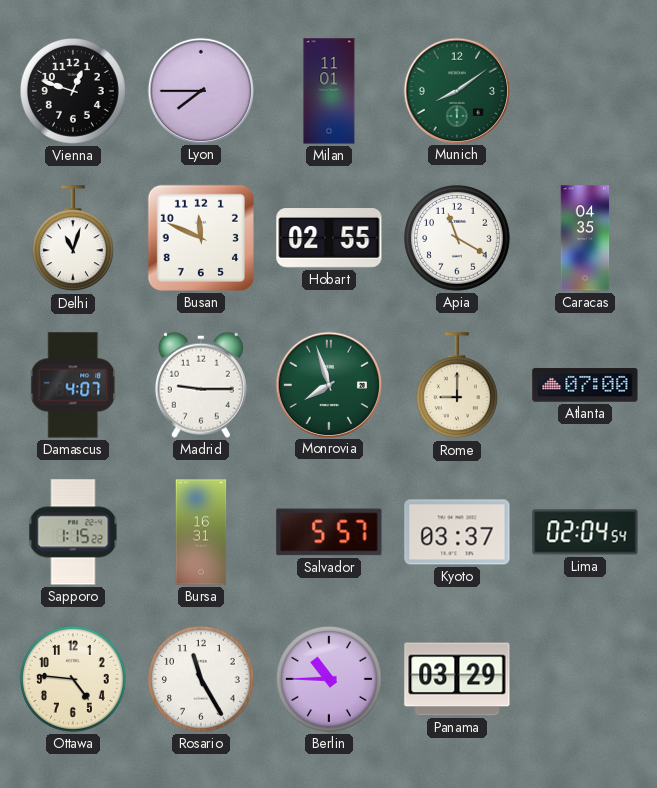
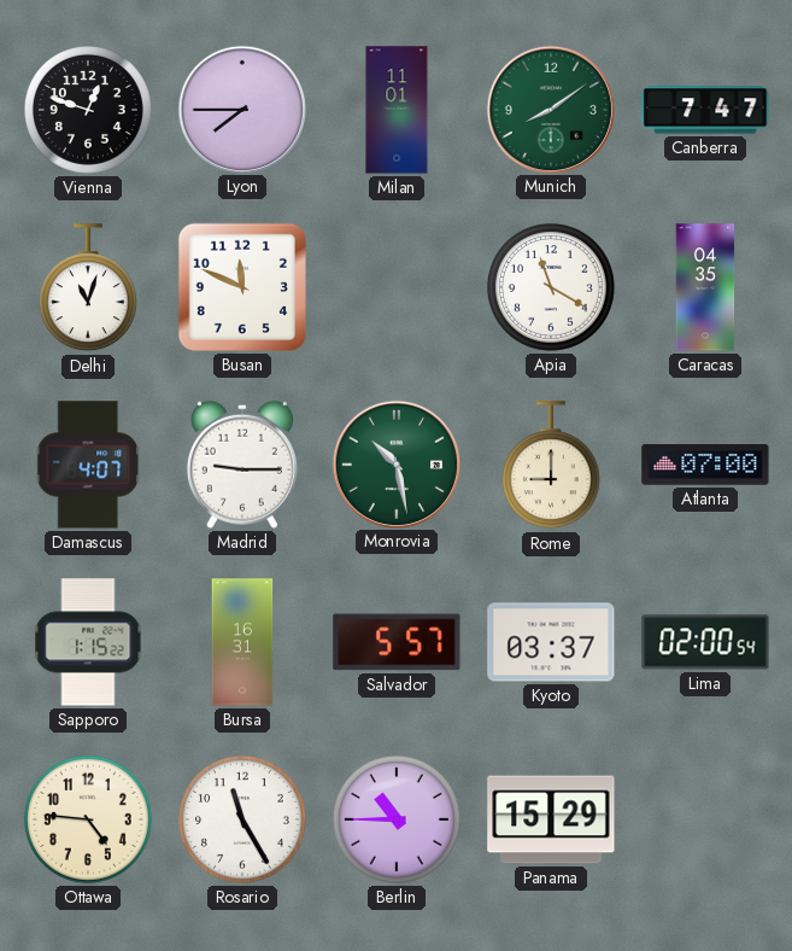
Canberra: none -> 7:47 (705, 110)
Hobart: 02:55 -> none (329, 238)
Monrovia: 7:57 -> 10:28 (395, 463)
Lima: 02:04 -> 02:00 (705, 642)
Panama: 03:29 -> 15:29 (551, 819)
